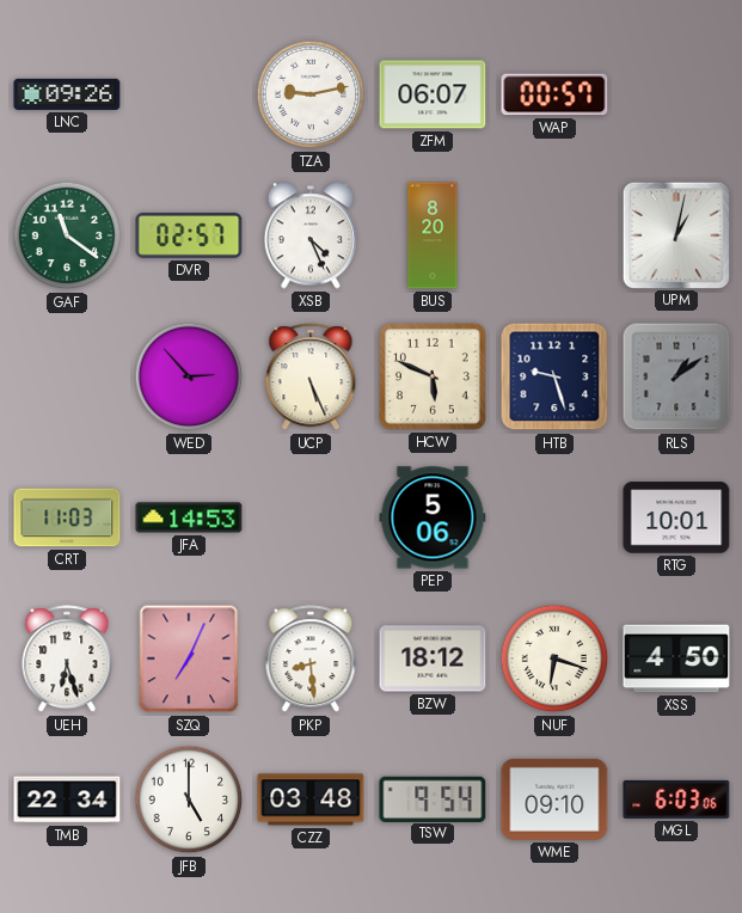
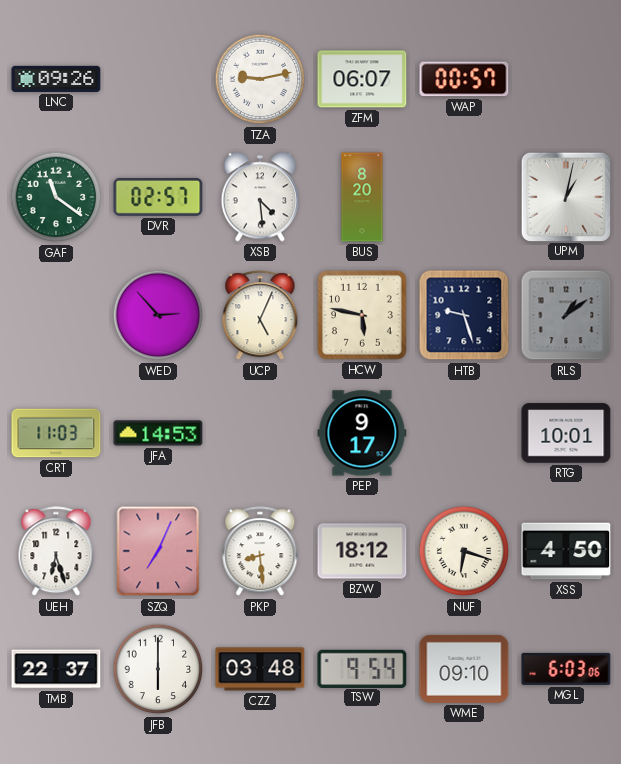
XSB: 4:26 -> 4:29 (259, 197)
UCP: 5:26 -> 5:04 (260, 316)
HCW: 5:49 -> 5:47 (362, 315)
PEP: 5:06 -> 9:17 (362, 433)
TMB: 22:34 -> 22:37 (56, 669)
JFB: 5:00 -> 6:00 (158, 669)
